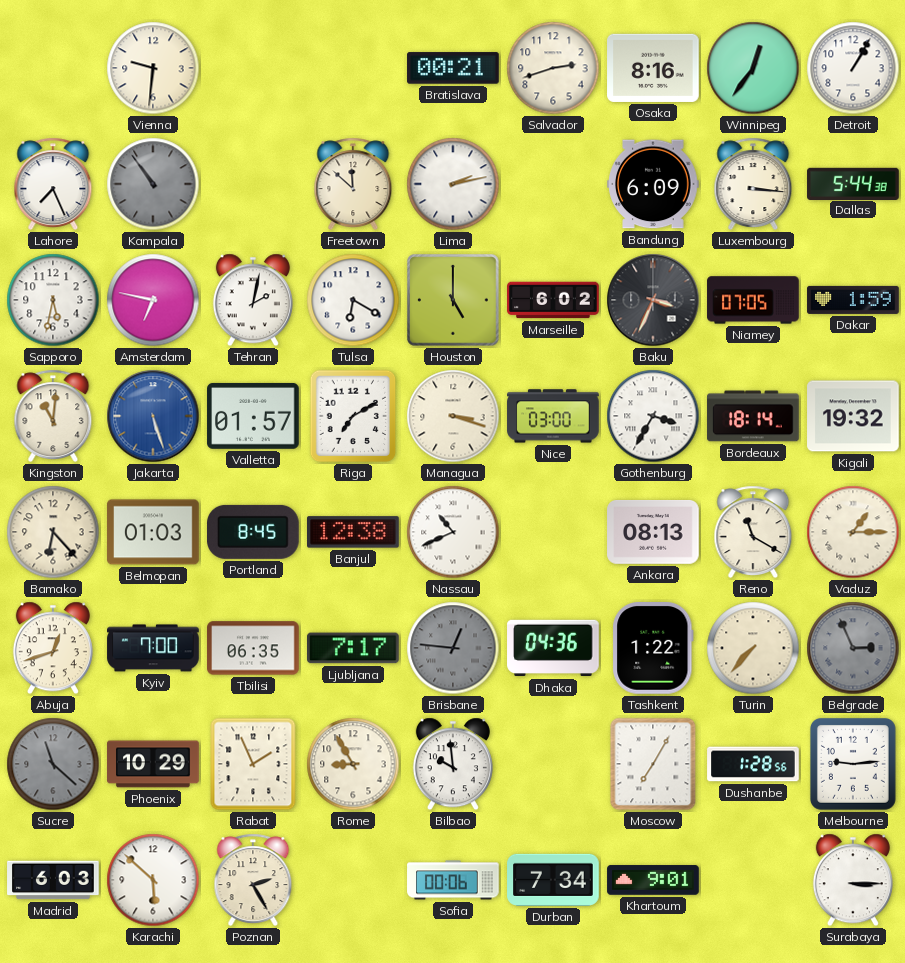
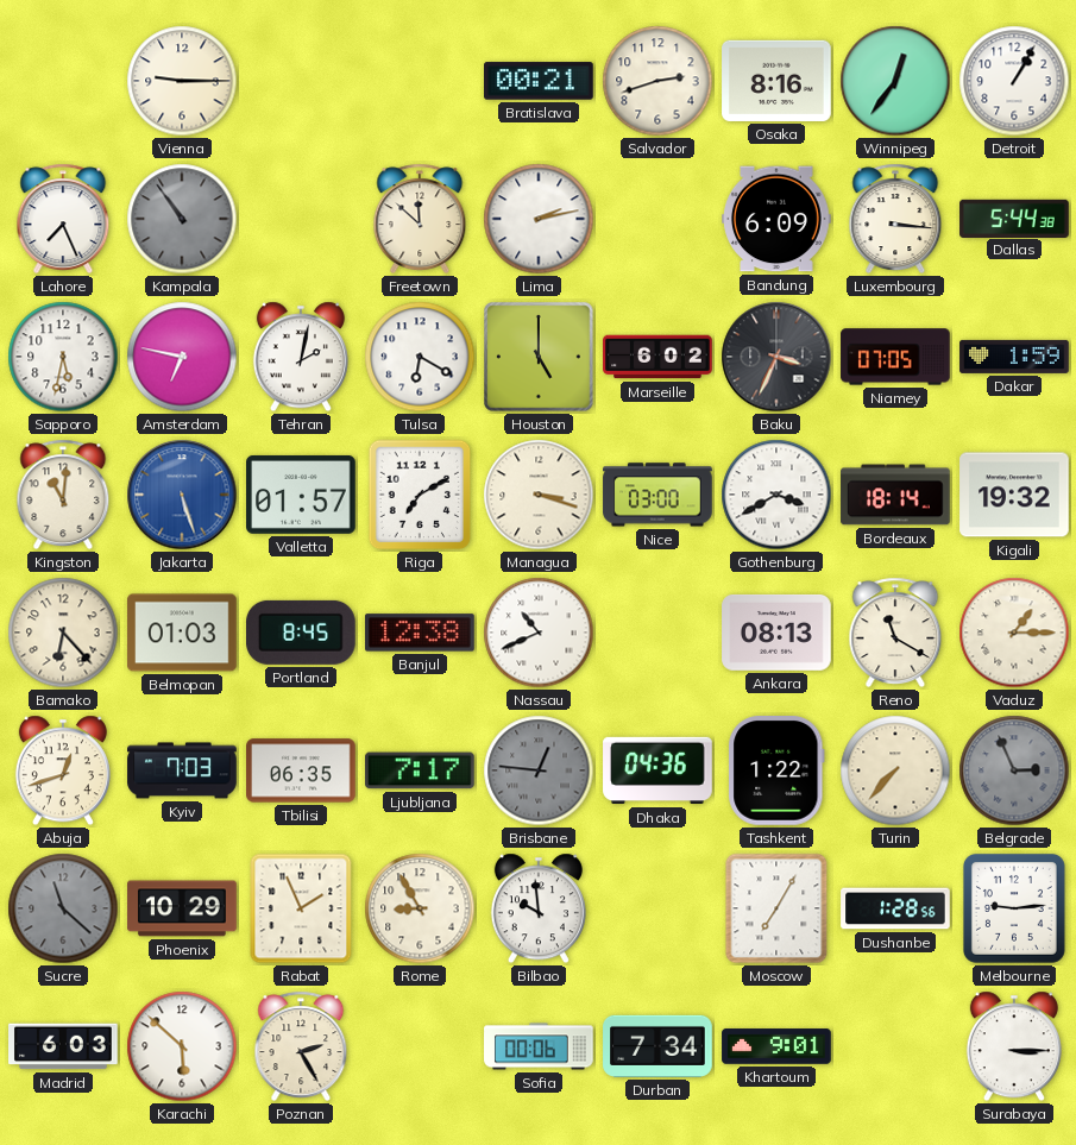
Vienna: 9:31 -> 9:15 (182, 81)
Gothenburg: 3:35 -> 3:40 (776, 495)
Kyiv: 7:00 -> 7:03 (182, 770)
